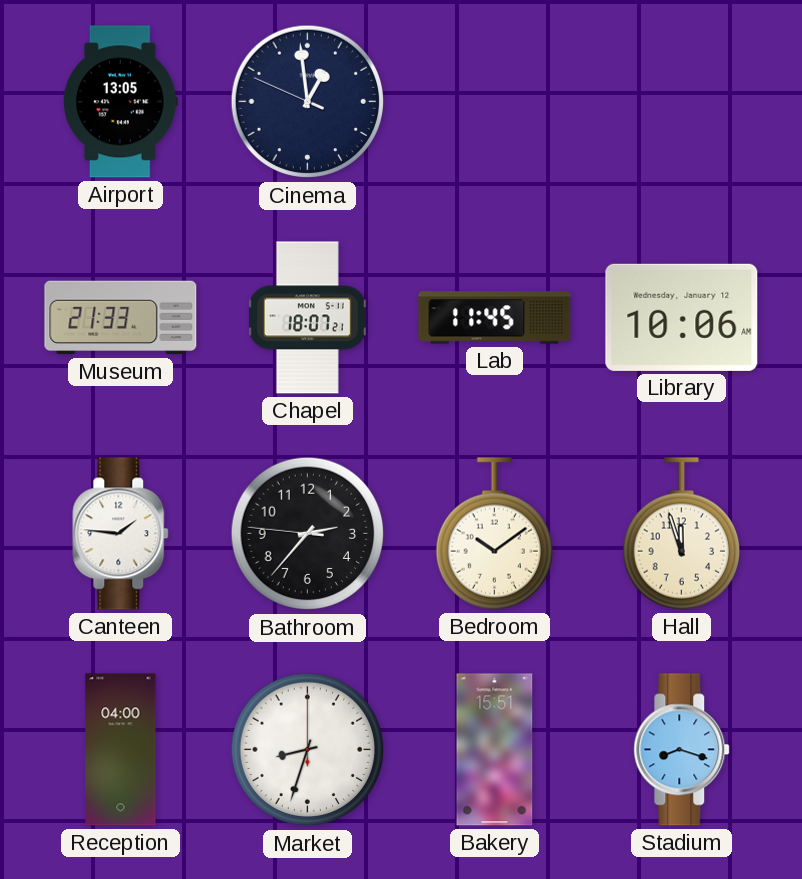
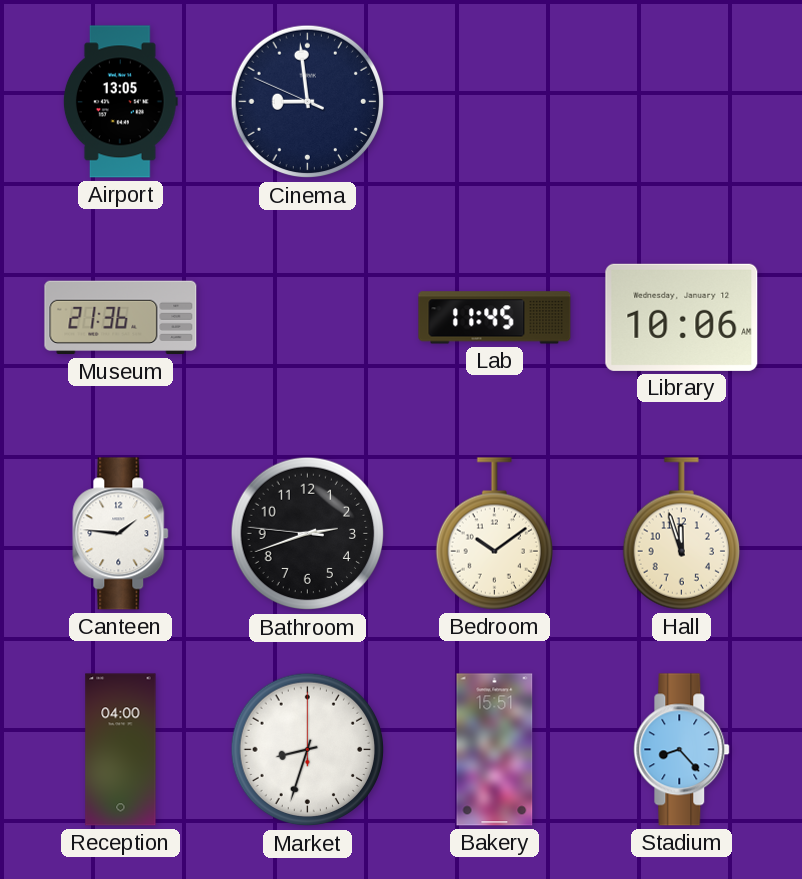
Cinema: 12:58 -> 8:58 (308, 102)
Museum: 21:33 -> 21:36 (121, 318)
Chapel: 18:07 -> none (307, 318)
Bathroom: 2:36 -> 2:41 (308, 534)
Stadium: 8:18 -> 8:23 (682, 750)
